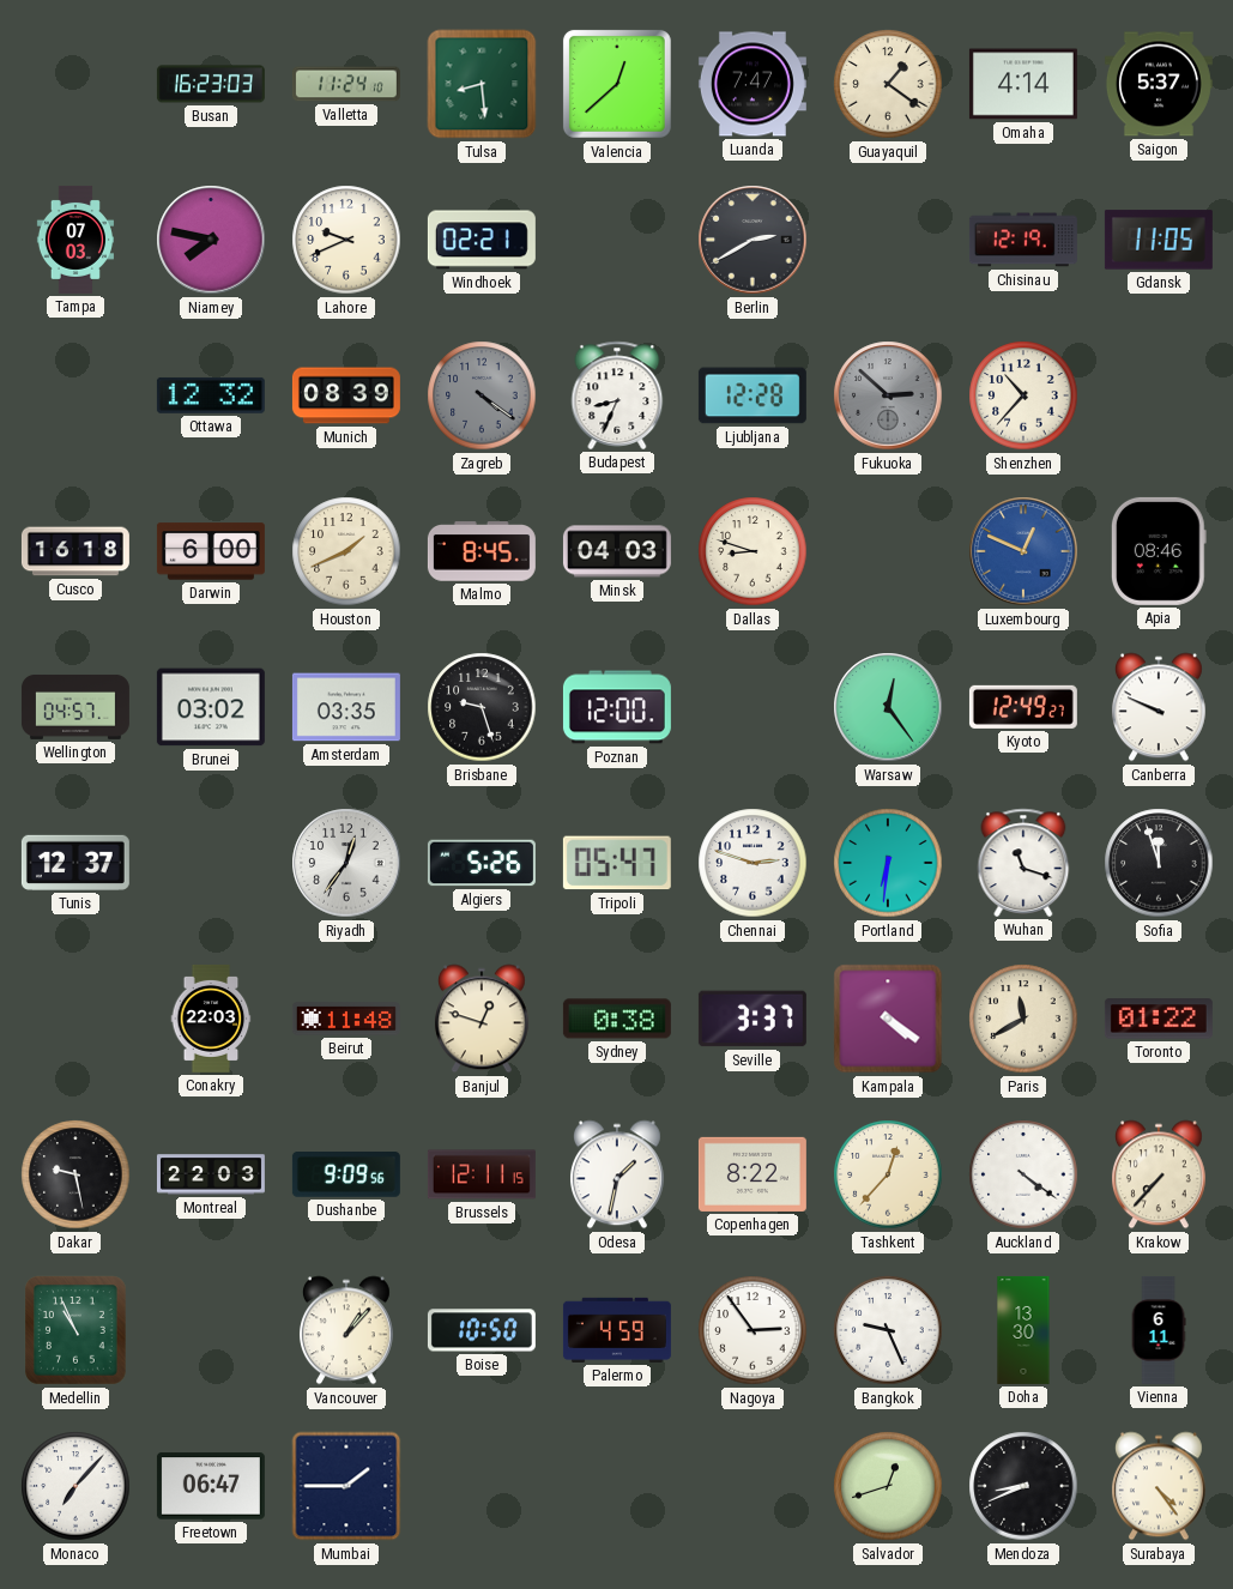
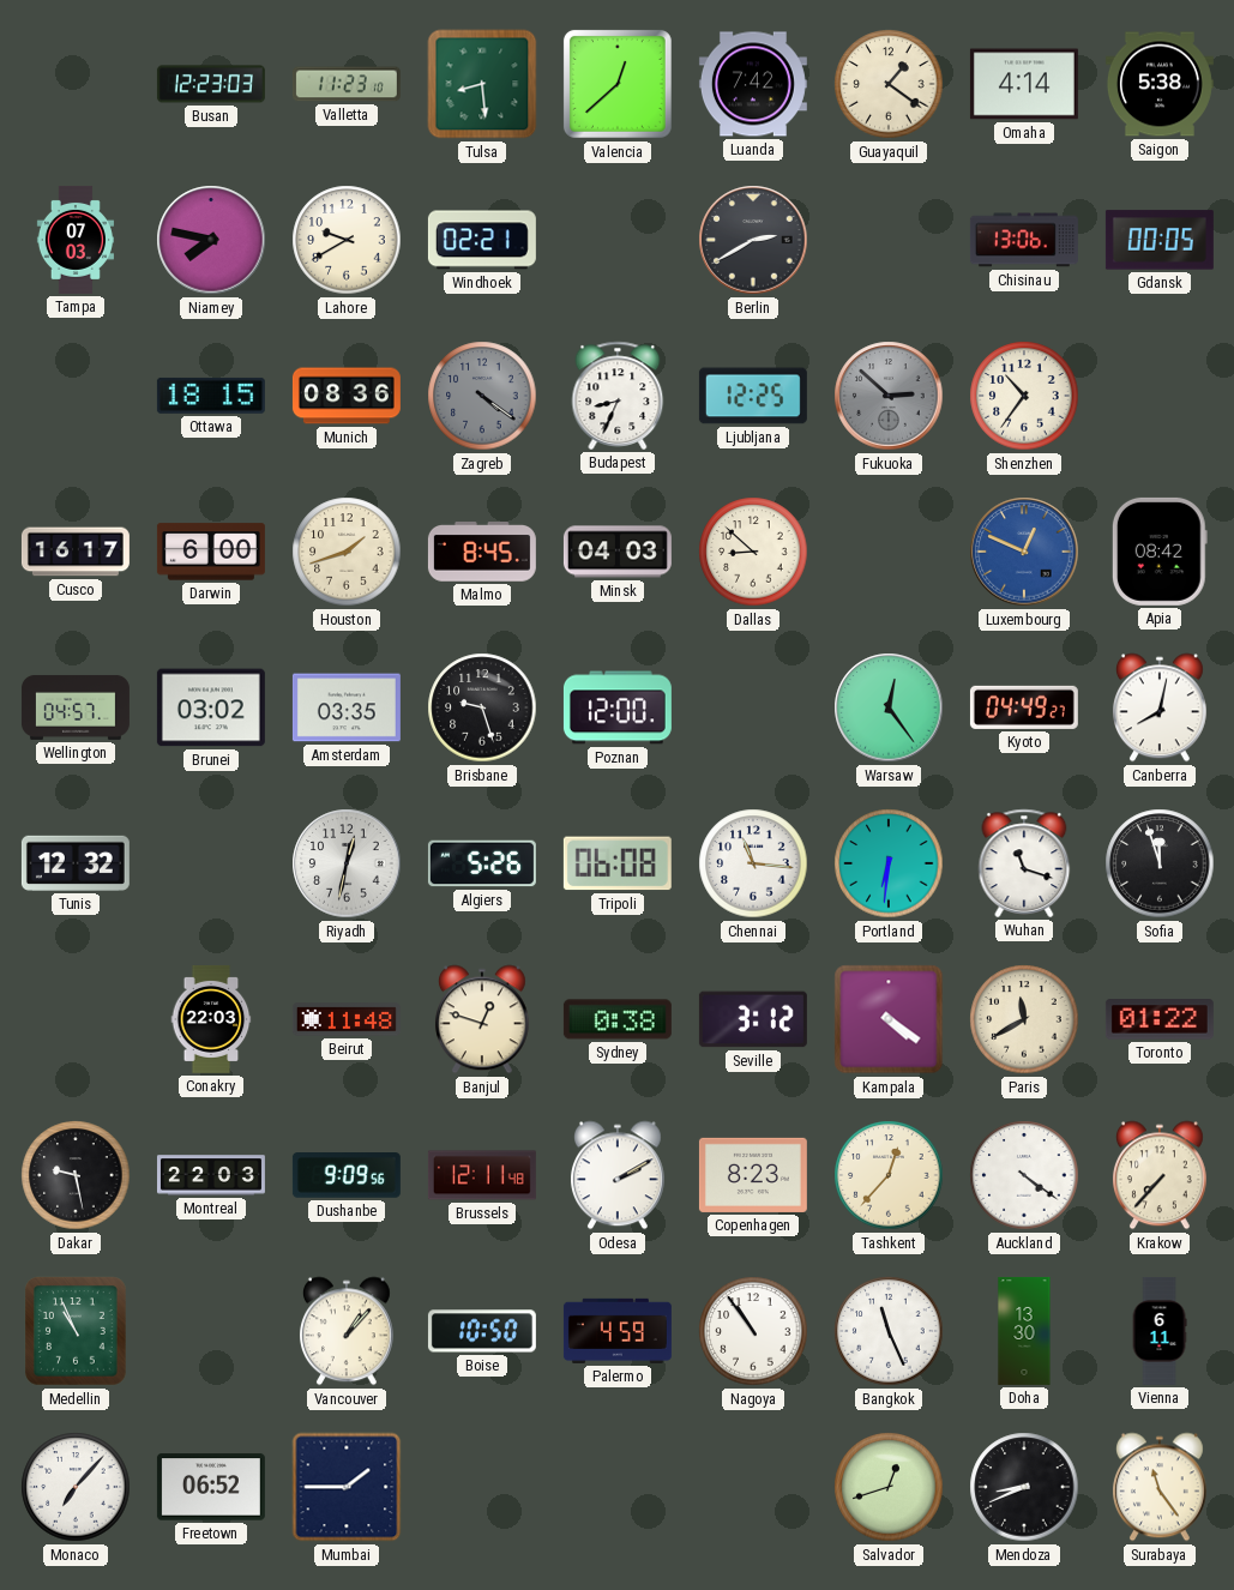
Busan: 16:23 -> 12:23 (211, 84)
Valletta: 11:24 -> 11:23 (347, 84)
Luanda: 7:47 -> 7:42 (753, 84)
Saigon: 5:37 -> 5:38 (1160, 84)
Lahore: 9:41 -> 9:40 (347, 240)
Chisinau: 12:19 -> 13:06 (1024, 240)
Gdansk: 11:05 -> 00:05 (1160, 240)
Ottawa: 12:32 -> 18:15 (211, 396)
Munich: 08:39 -> 08:36 (347, 396)
Ljubljana: 12:28 -> 12:25 (753, 396)
Shenzhen: 10:37 -> 10:36 (1024, 396)
Cusco: 16:18 -> 16:17 (76, 552)
Houston: 1:41 -> 1:42 (347, 552)
Dallas: 8:48 -> 8:52 (753, 552)
Apia: 08:46 -> 08:42 (1160, 552)
Kyoto: 12:49 -> 04:49 (1024, 707)
Canberra: 9:49 -> 8:02 (1160, 707)
Tunis: 12:37 -> 12:32 (76, 863)
Riyadh: 12:36 -> 12:32 (347, 863)
Tripoli: 05:47 -> 06:08 (618, 863)
Chennai: 2:48 -> 11:16 (753, 863)
Seville: 3:37 -> 3:12 (753, 1019)
Brussels: 12:11:15 -> 12:11:48 (482, 1175)
Odesa: 1:32 -> 2:10 (618, 1175)
Copenhagen: 8:22 -> 8:23 (753, 1175)
Nagoya: 2:54 -> 10:54 (753, 1331)
Bangkok: 9:26 -> 11:26 (889, 1331)
Freetown: 06:47 -> 06:52 (211, 1487)
Surabaya: 4:24 -> 11:24 (1160, 1487)
